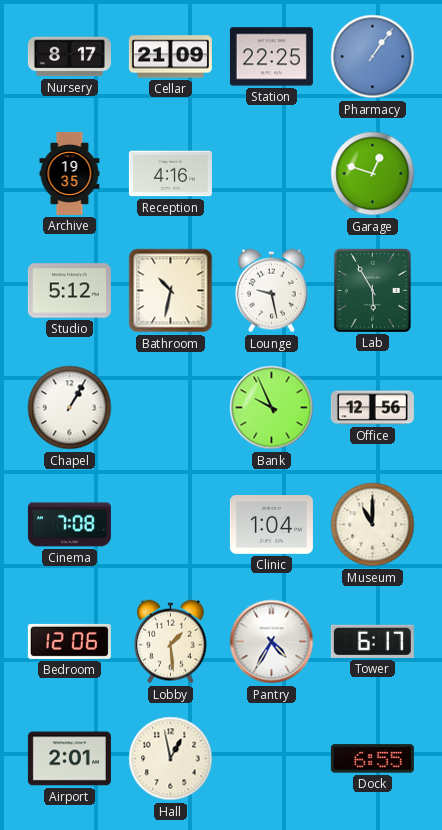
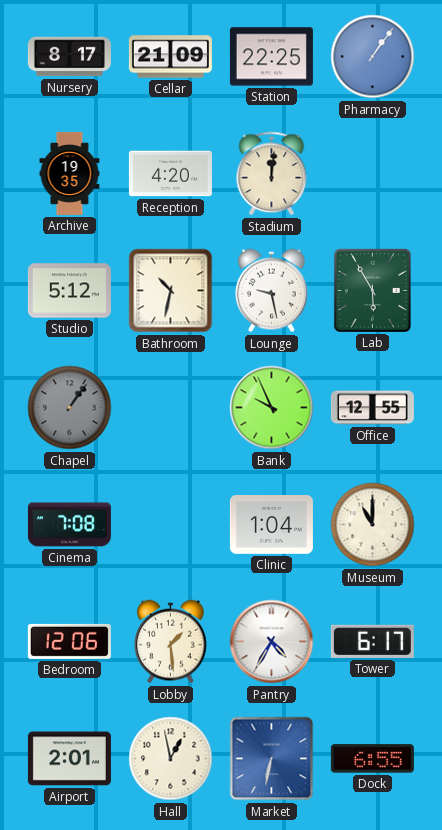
Reception: 4:16 -> 4:20 (170, 174)
Stadium: none -> 12:01 (272, 174)
Garage: 12:48 -> none (373, 174)
Chapel: 1:05 -> 1:06 (70, 408)
Chapel dial: white -> grey (70, 408)
Office: 12:56 -> 12:55 (372, 408)
Market: none -> 6:32 (272, 759)
